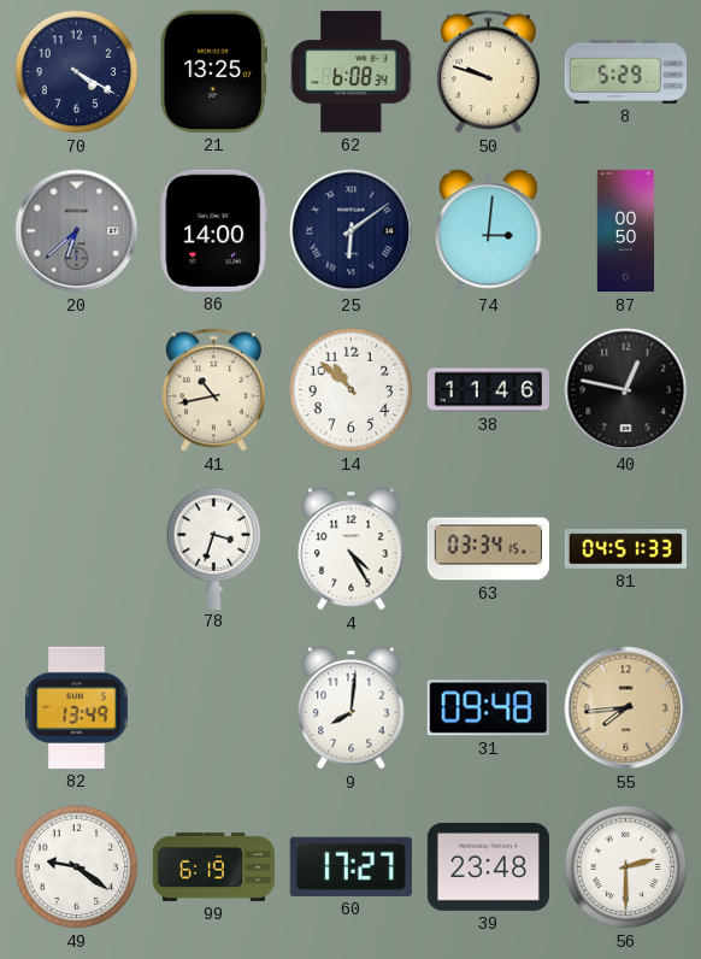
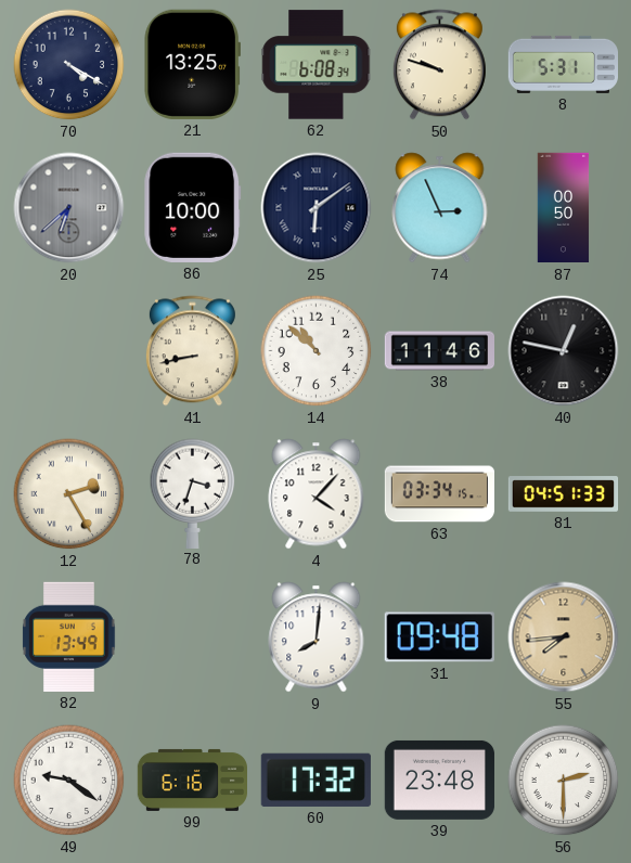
8: 5:29 -> 5:31 (563, 64)
86: 14:00 -> 10:00 (193, 207)
74: 3:01 -> 2:56 (440, 208)
41: 10:43 -> 8:43 (192, 351)
12: none -> 2:25 (69, 494)
4: 4:25 -> 4:07 (317, 494)
99: 6:19 -> 6:16 (193, 780)
60: 17:27 -> 17:32 (315, 780)
